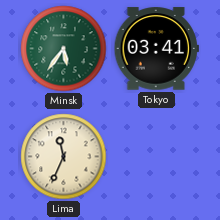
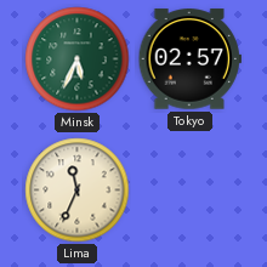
Minsk: 5:36 -> 5:34 (78, 59)
Tokyo: 03:41 -> 02:57 (189, 59)
